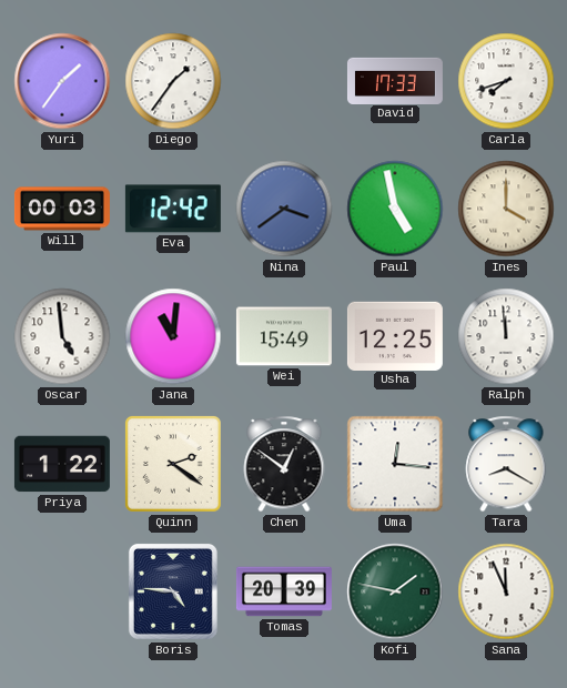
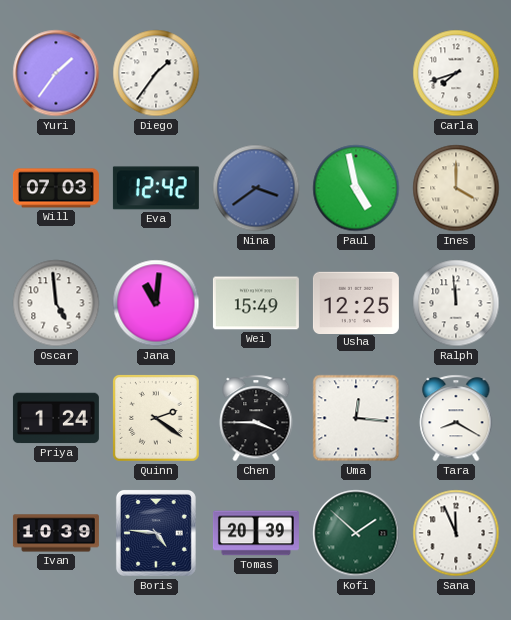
David: 17:33 -> none (395, 80)
Will: 00:03 -> 07:03 (56, 188)
Priya: 1:22 -> 1:24 (56, 418)
Chen: 12:51 -> 3:45 (256, 418)
Ivan: none -> 10:39 (56, 533)
Kofi: 1:47 -> 1:52 (356, 533)
